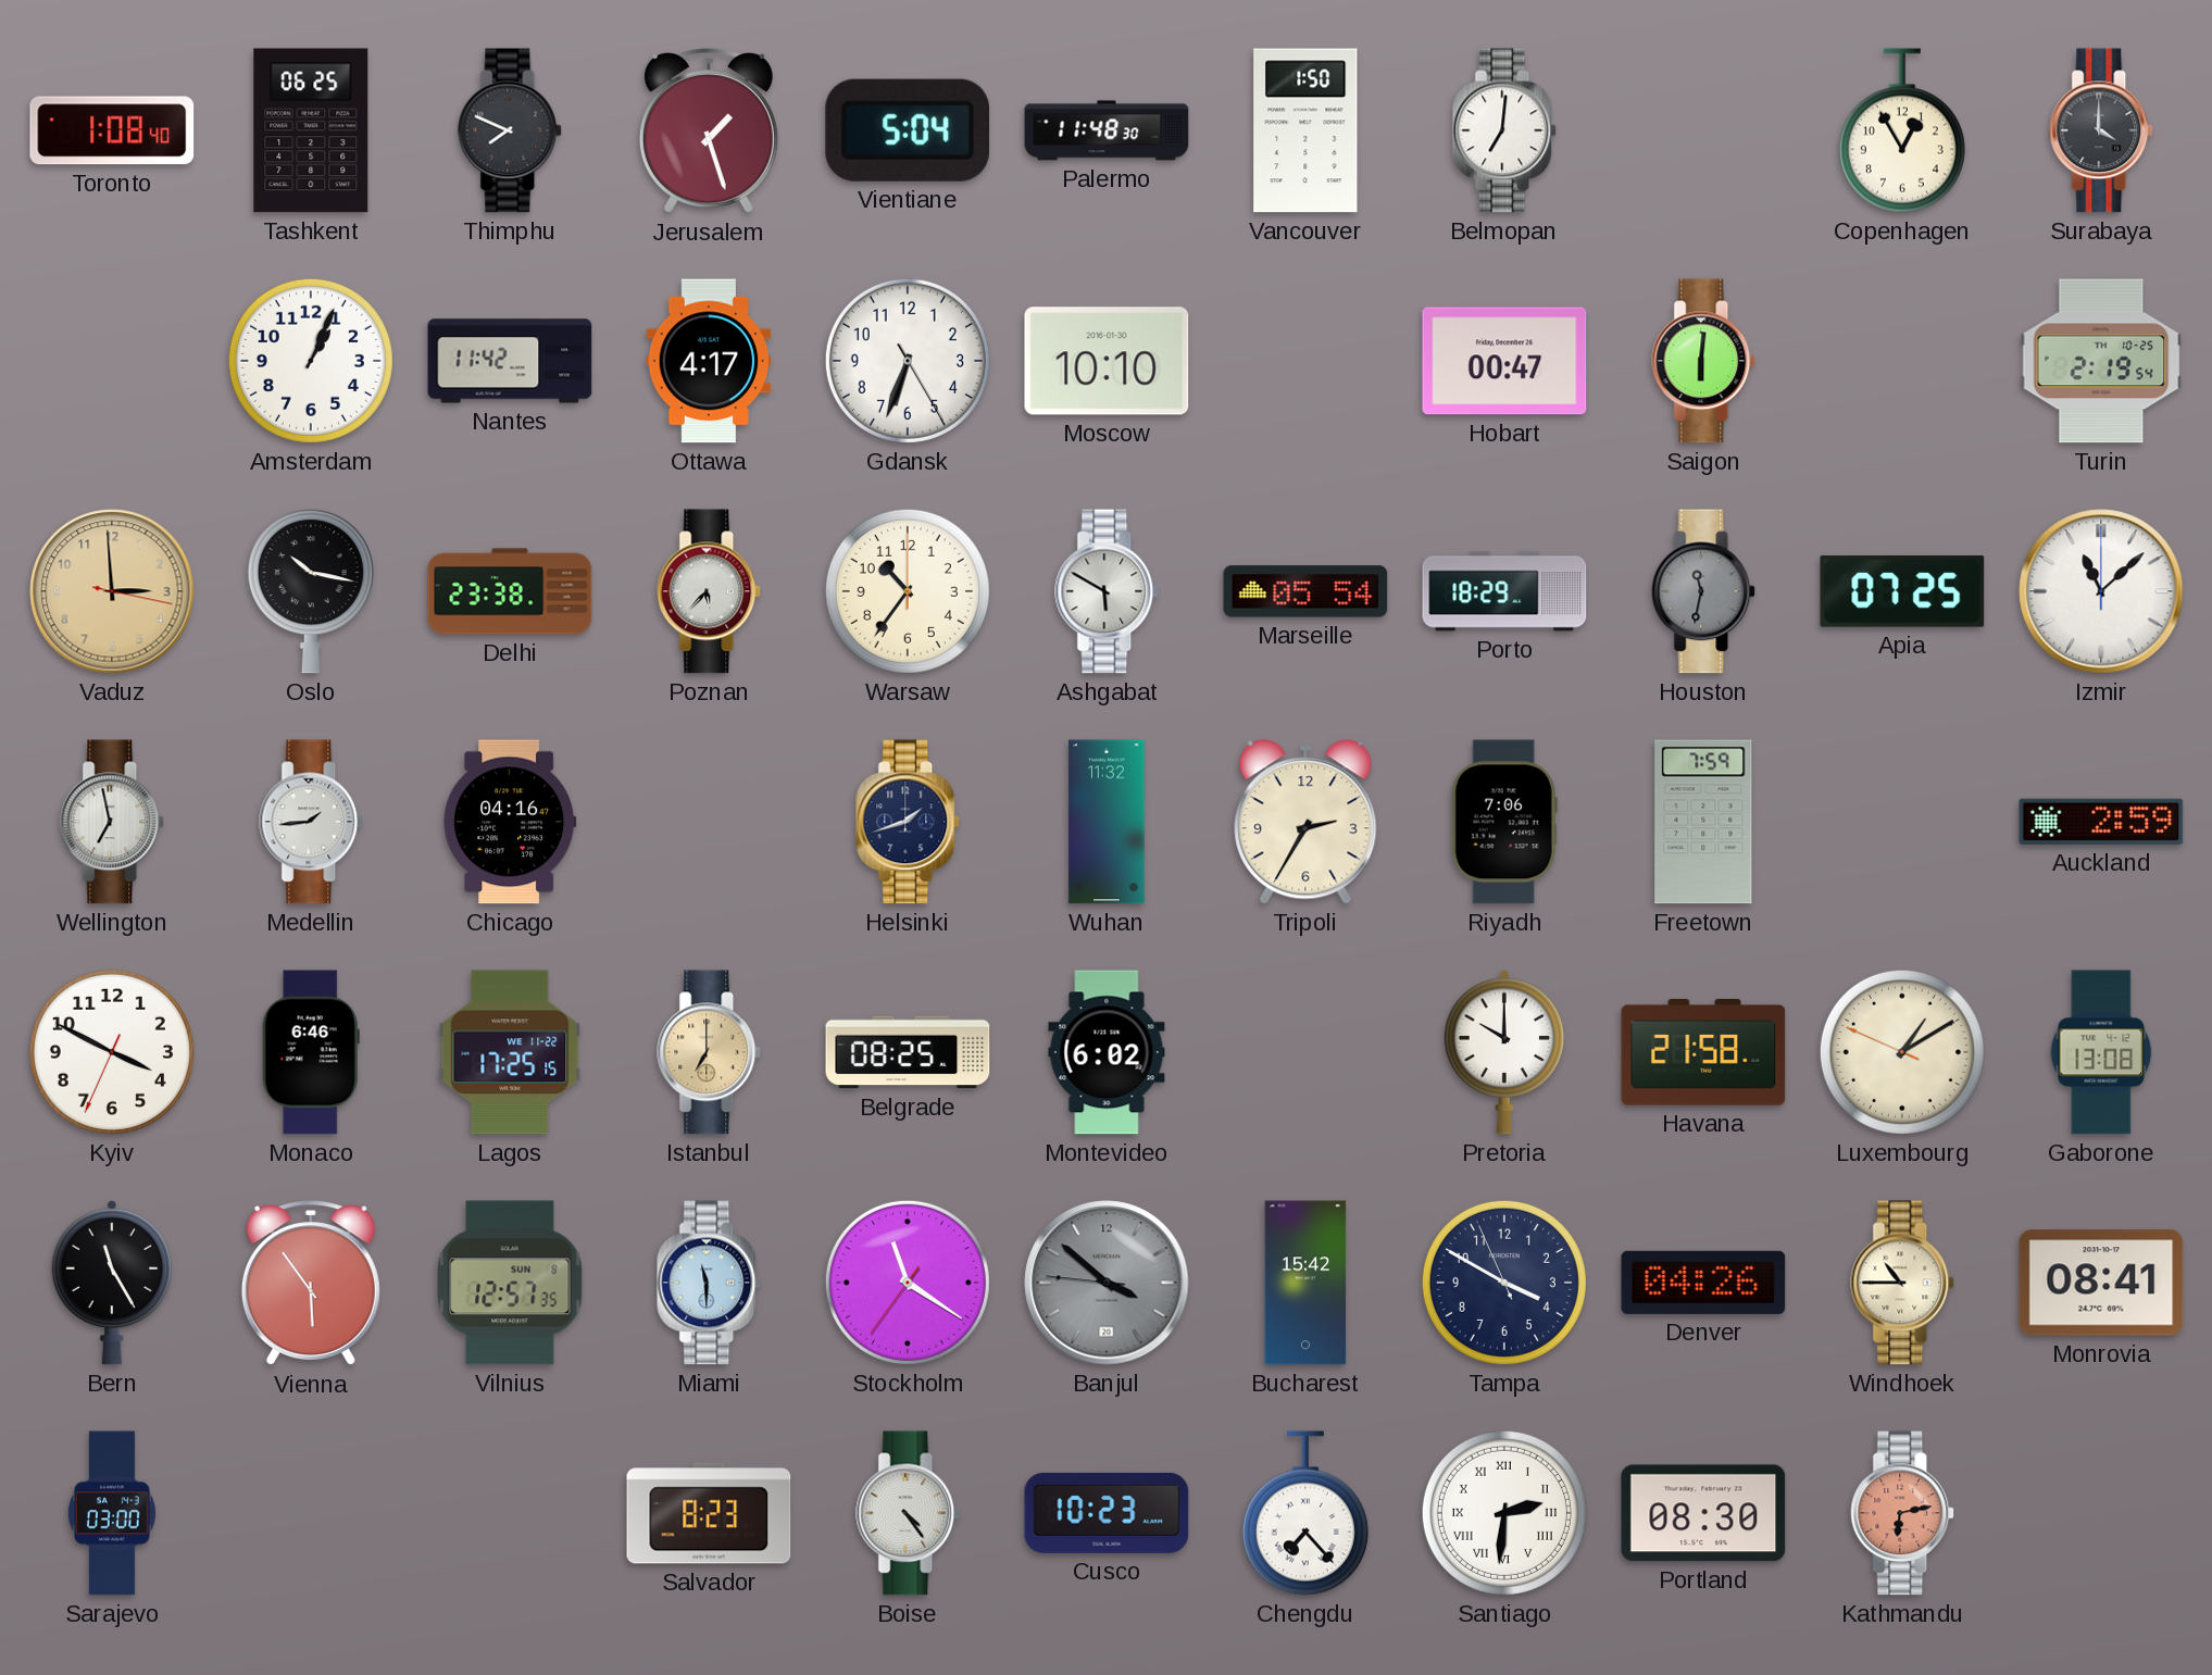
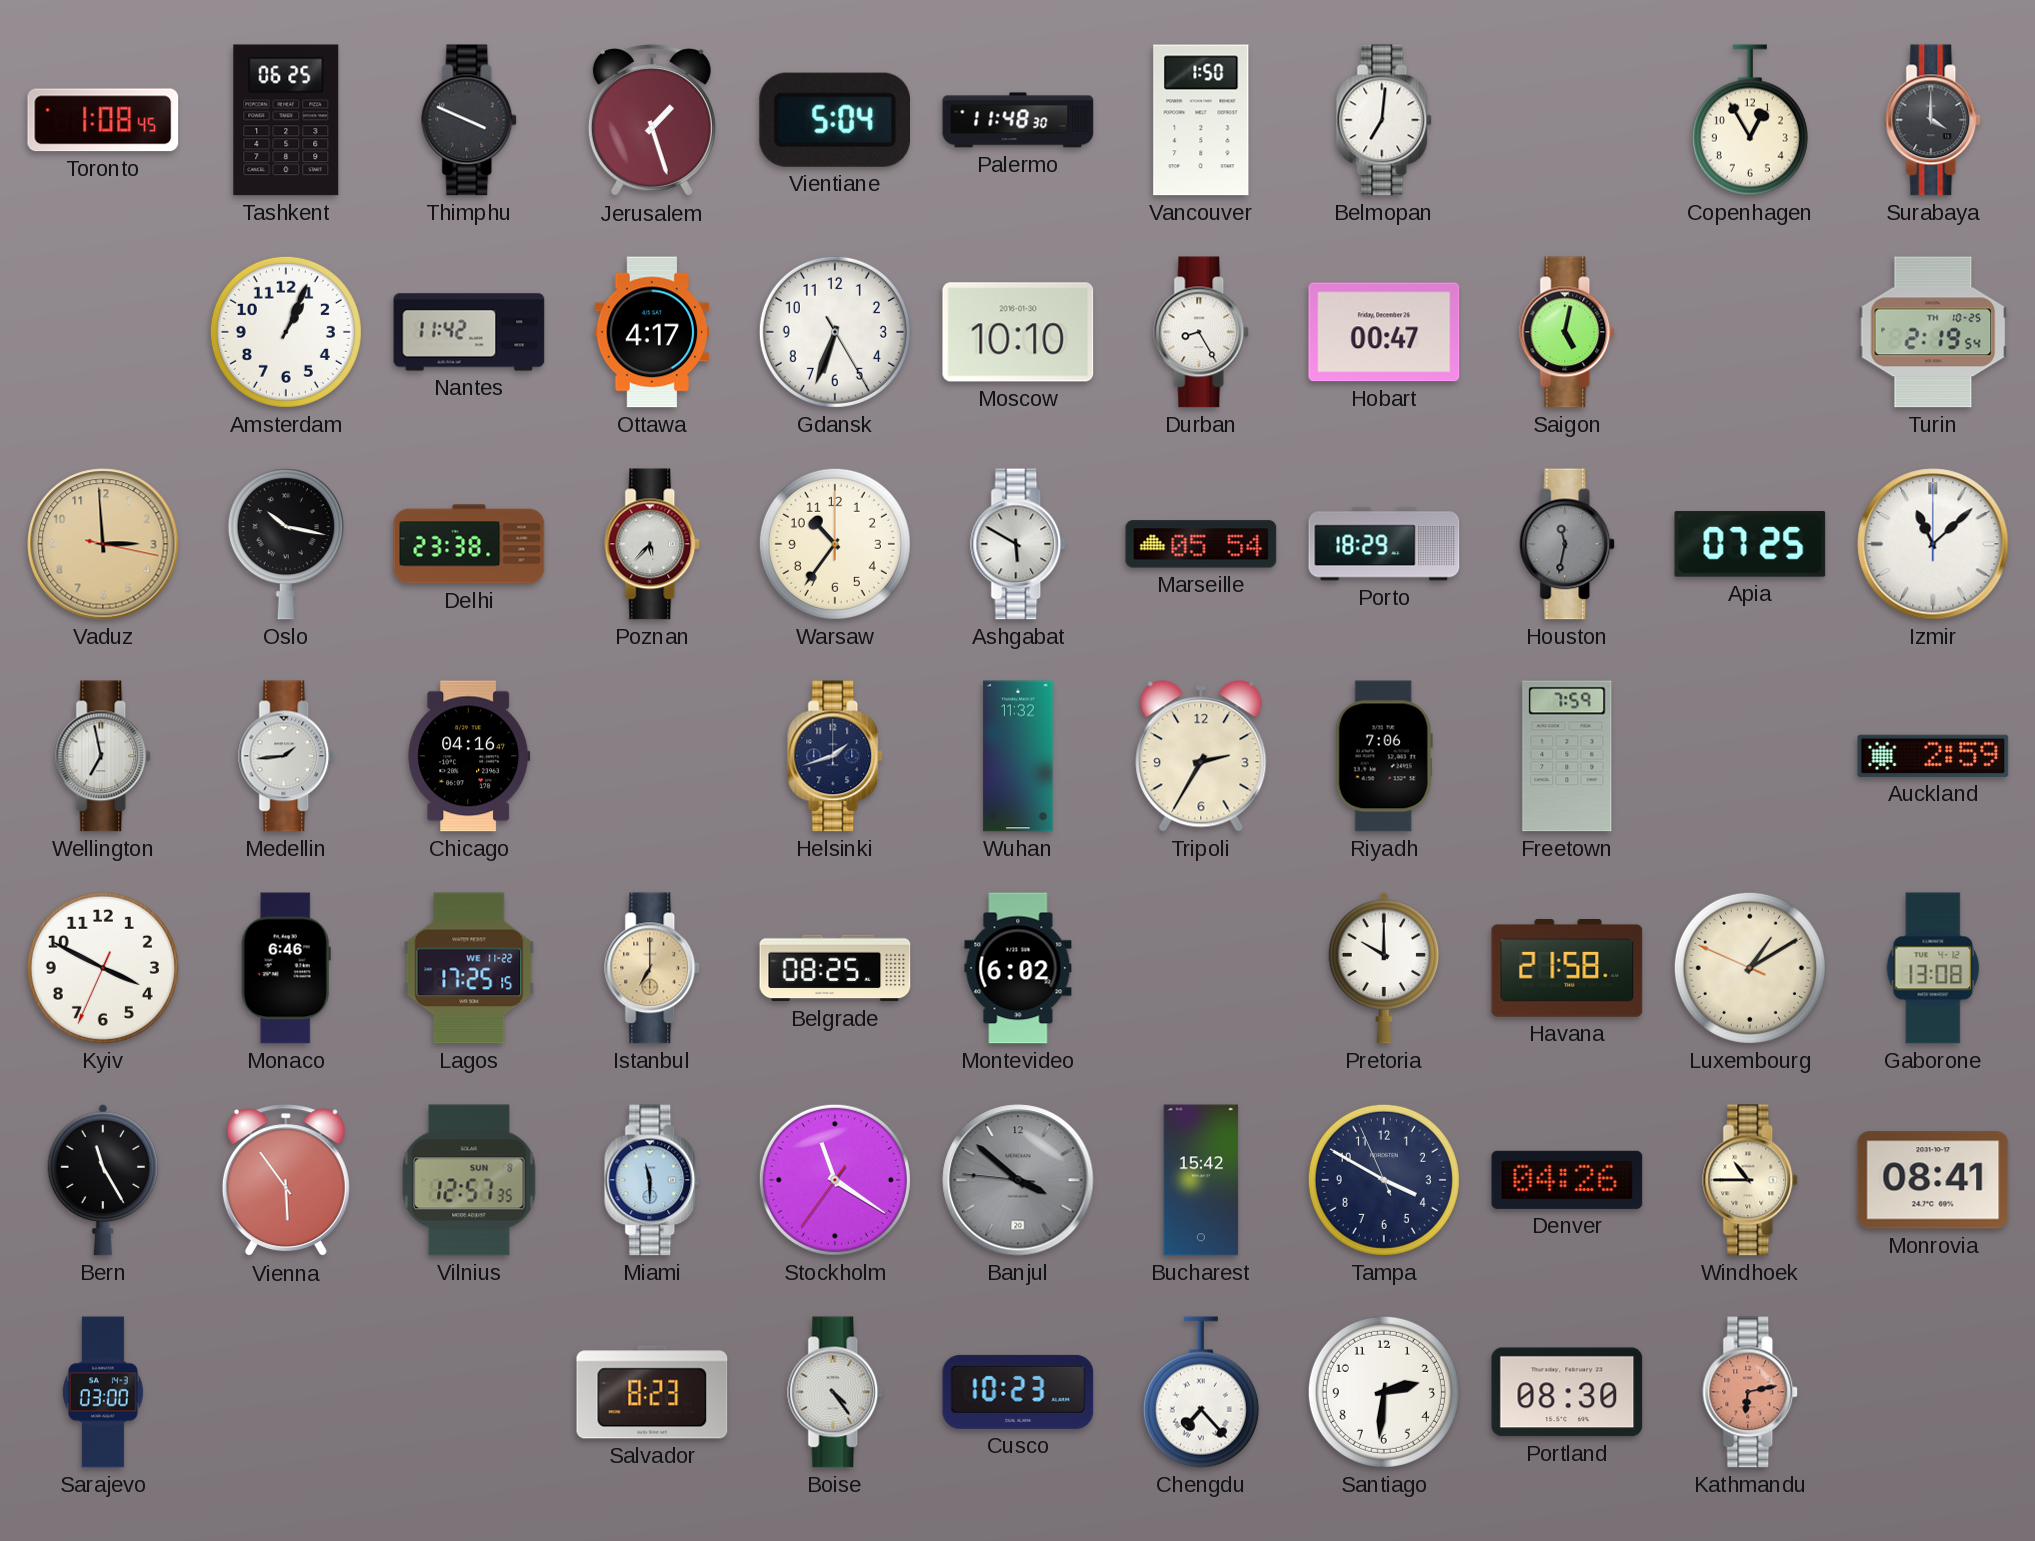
Toronto: 1:08:40 -> 1:08:45 (103, 120)
Thimphu: 7:49 -> 3:49 (470, 120)
Durban: none -> 8:25 (1202, 332)
Saigon: 6:01 -> 5:02 (1568, 332)
Santiago numerals: Roman -> Arabic (1384, 1392)
